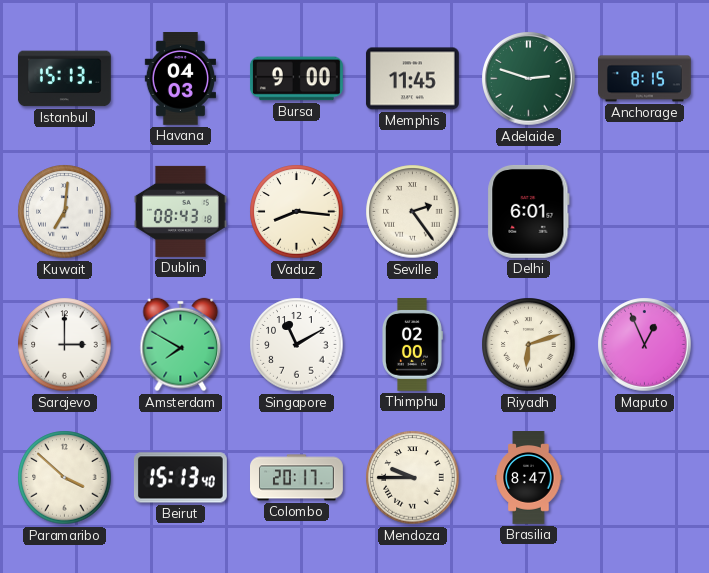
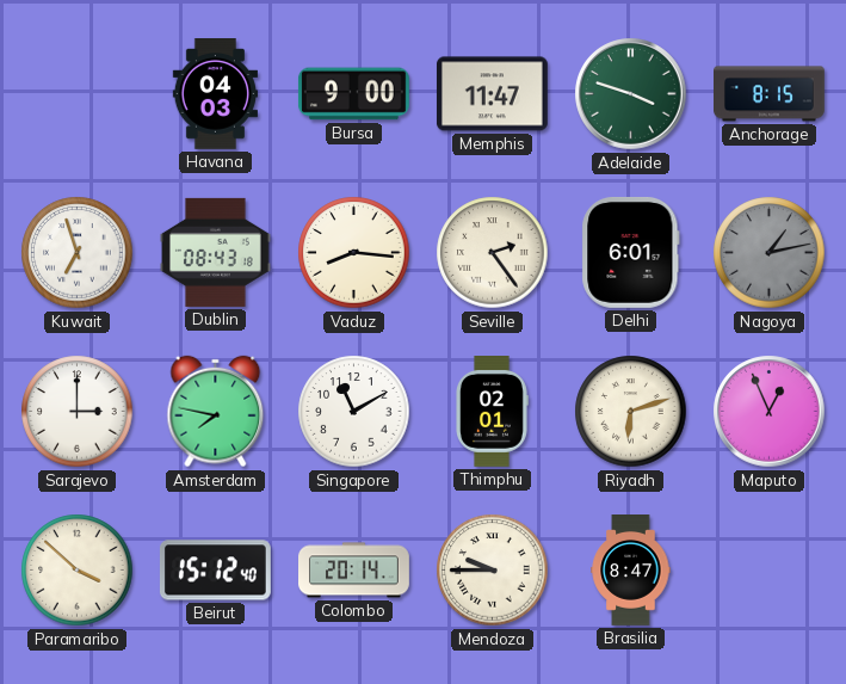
Istanbul: 15:13 -> none (64, 79)
Memphis: 11:45 -> 11:47 (492, 94)
Adelaide: 2:48 -> 3:48 (631, 94)
Kuwait: 7:01 -> 6:57 (78, 253)
Nagoya: none -> 1:13 (770, 253)
Amsterdam: 7:50 -> 7:47 (216, 412)
Thimphu: 02:00 -> 02:01 (493, 412)
Beirut: 15:13 -> 15:12 (215, 571)
Colombo: 20:17 -> 20:14 (354, 571)
